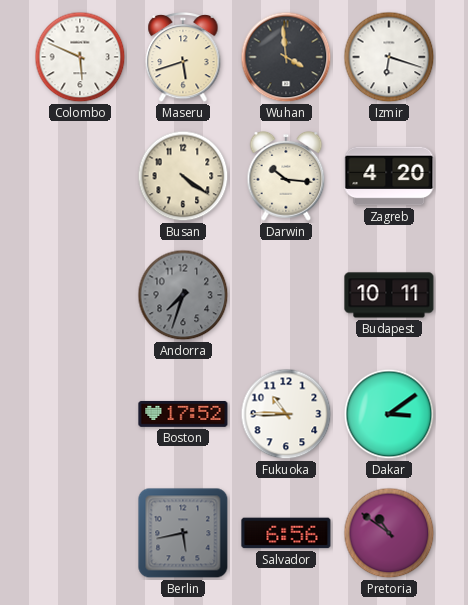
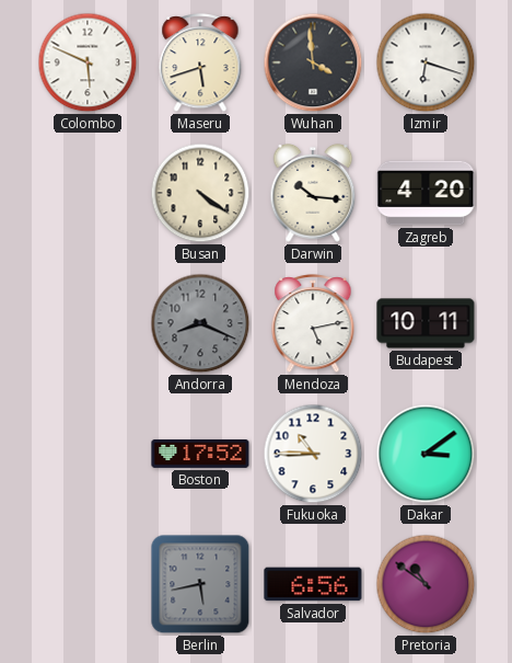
Andorra: 7:33 -> 8:19 (200, 323)
Mendoza: none -> 5:13 (313, 324)
